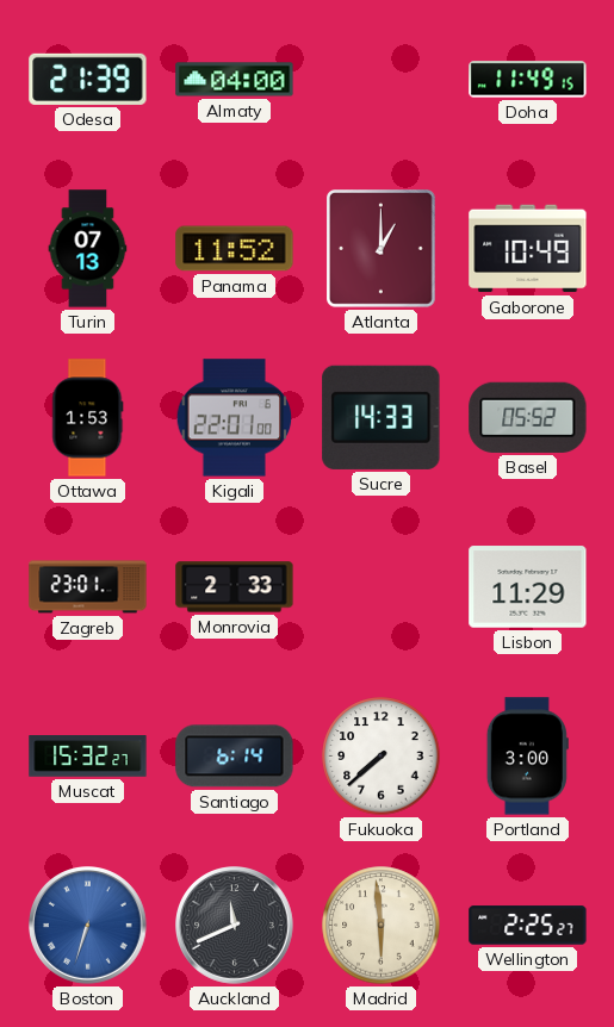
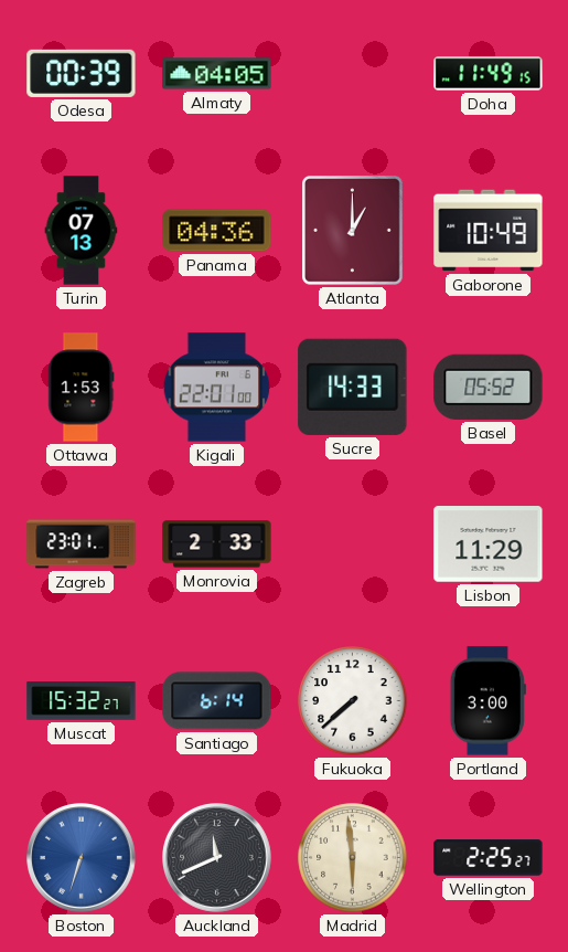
Odesa: 21:39 -> 00:39 (82, 73)
Almaty: 04:00 -> 04:05 (217, 74)
Panama: 11:52 -> 04:36 (217, 231)
